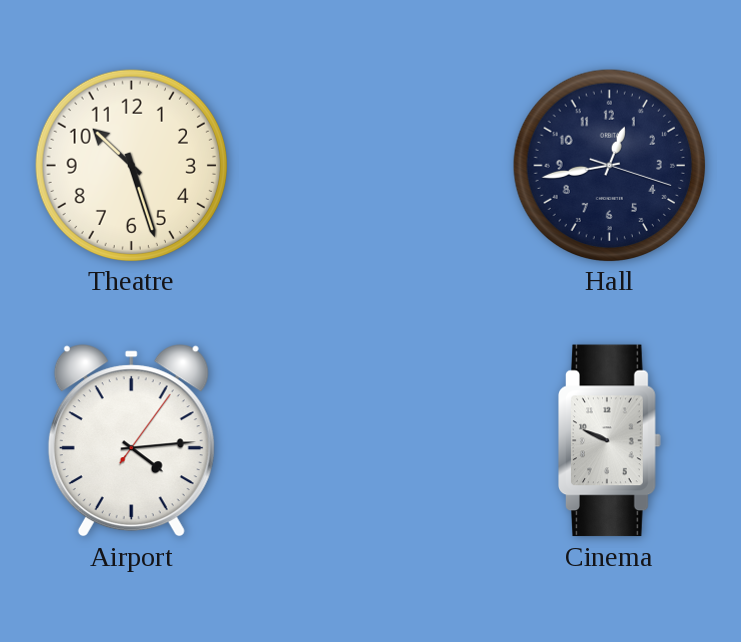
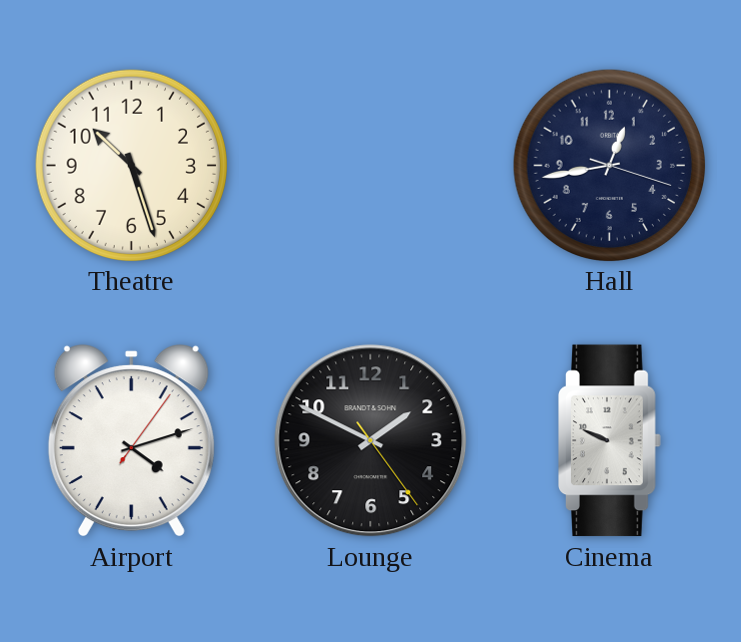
Airport: 4:14 -> 4:12 (131, 441)
Lounge: none -> 1:49 (371, 441)
